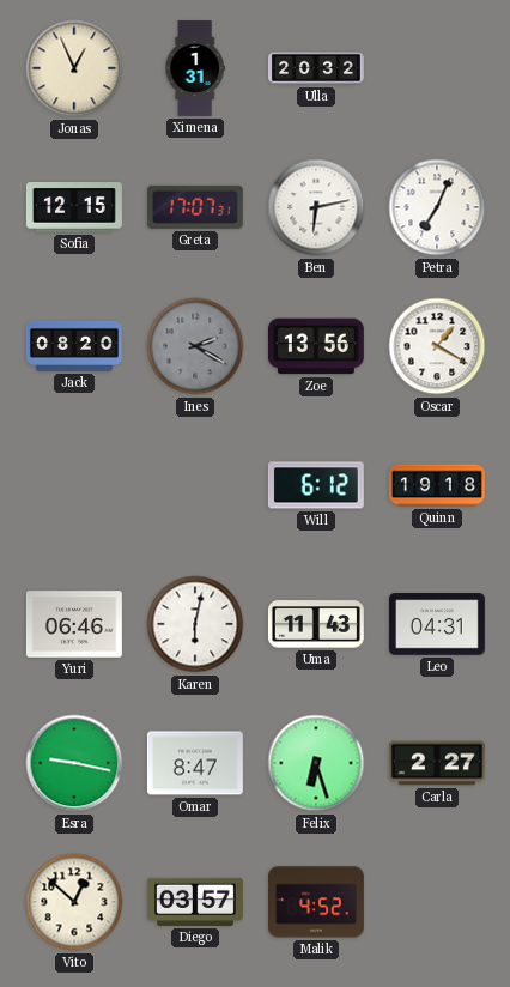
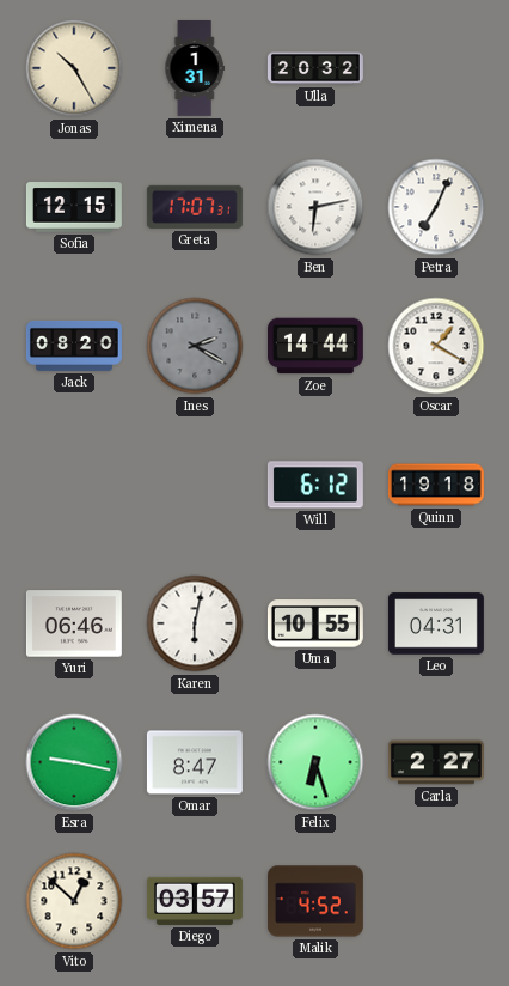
Jonas: 12:56 -> 10:25 (74, 68)
Zoe: 13:56 -> 14:44 (315, 346)
Uma: 11:43 -> 10:55 (315, 623)
